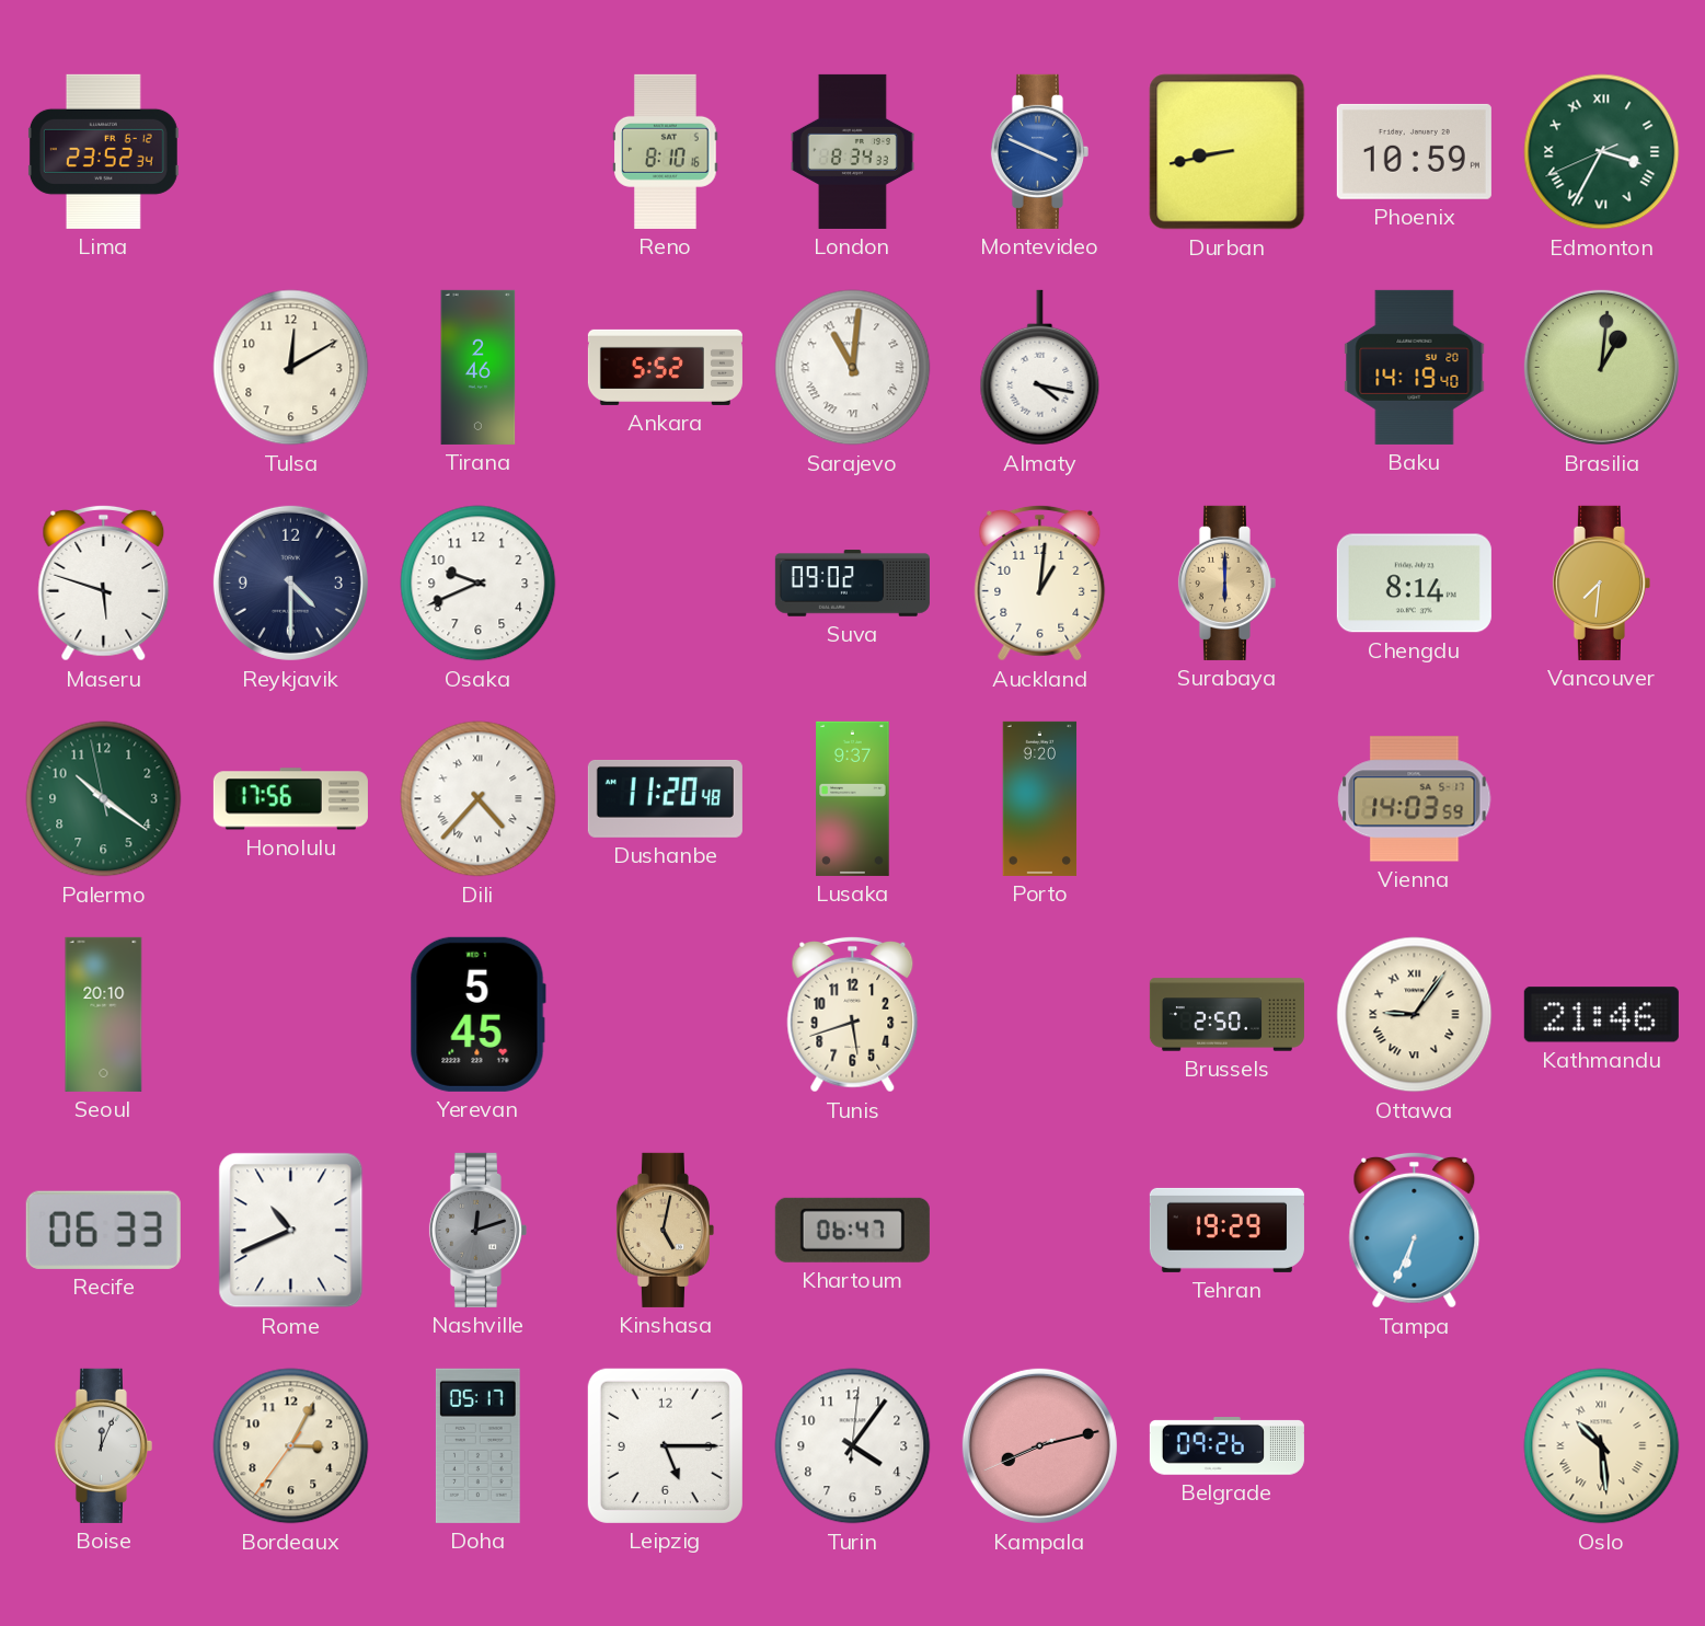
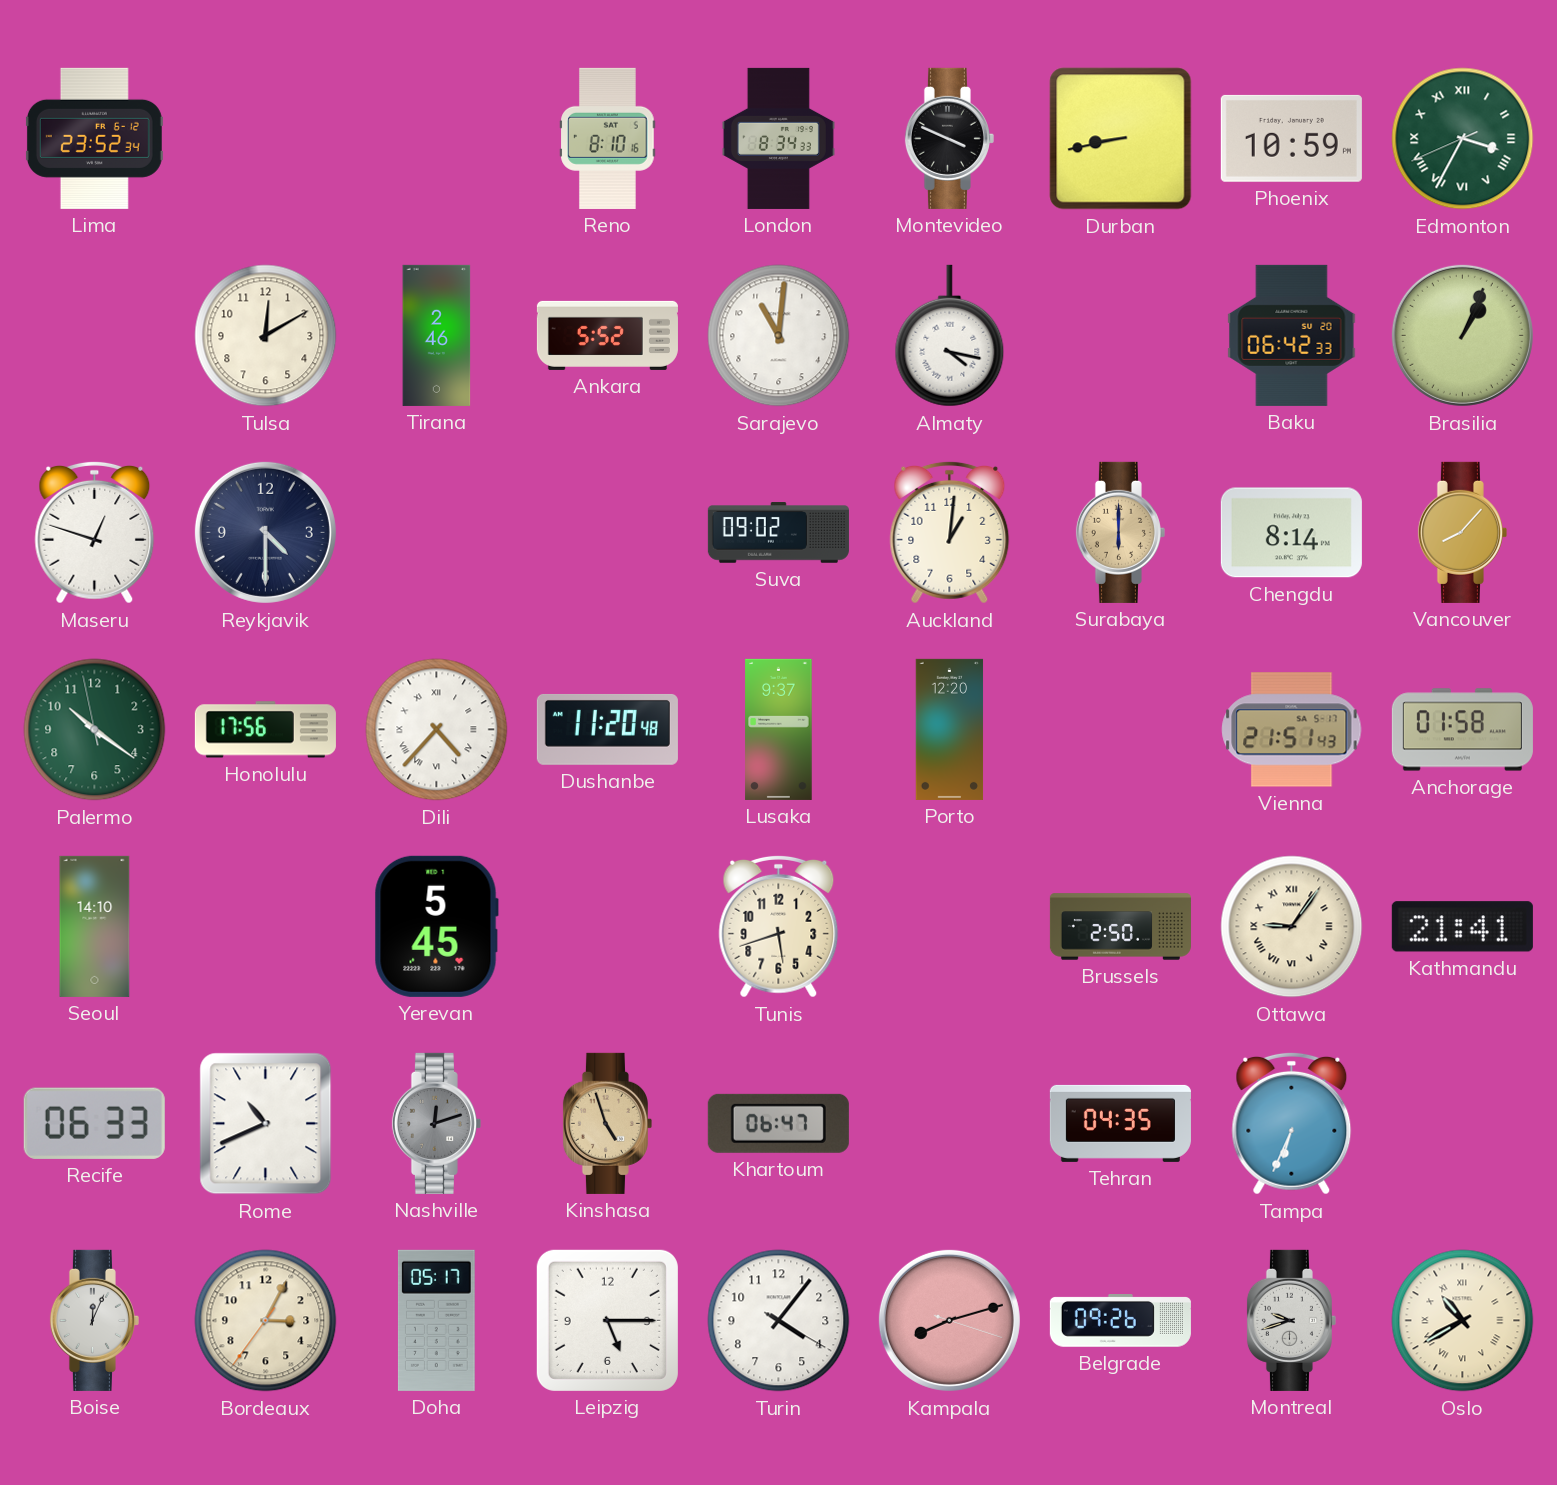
Montevideo dial: blue -> black (949, 138)
Sarajevo numerals: Roman -> Arabic (779, 336)
Baku: 14:19 -> 06:42 (1292, 335)
Brasilia: 1:01 -> 1:04 (1462, 335)
Maseru: 5:48 -> 12:48 (95, 532)
Osaka: 9:41 -> none (479, 584)
Vancouver: 7:31 -> 8:07 (1462, 532)
Porto: 9:20 -> 12:20 (950, 729)
Vienna: 14:03 -> 21:51 (1292, 730)
Anchorage: none -> 01:58 (1462, 730)
Seoul: 20:10 -> 14:10 (95, 926)
Kathmandu: 21:46 -> 21:41 (1462, 927)
Kinshasa: 5:02 -> 4:57 (607, 1123)
Tehran: 19:29 -> 04:35 (1120, 1123)
Turin: 4:06:01 -> 4:06:20 (779, 1321)
Kampala: 8:12:41 -> 8:12:18 (949, 1320)
Montreal: none -> 9:42 (1291, 1320)
Oslo: 10:29 -> 10:40 (1463, 1321)
